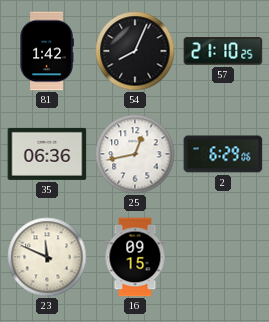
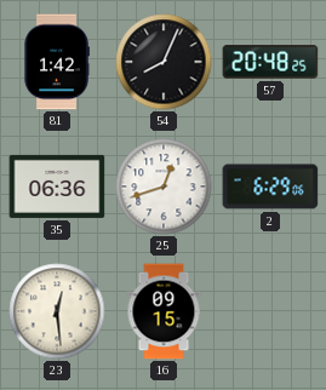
57: 21:10 -> 20:48 (270, 62)
25: 12:43 -> 12:42 (164, 187)
23: 11:49 -> 12:29 (57, 311)
